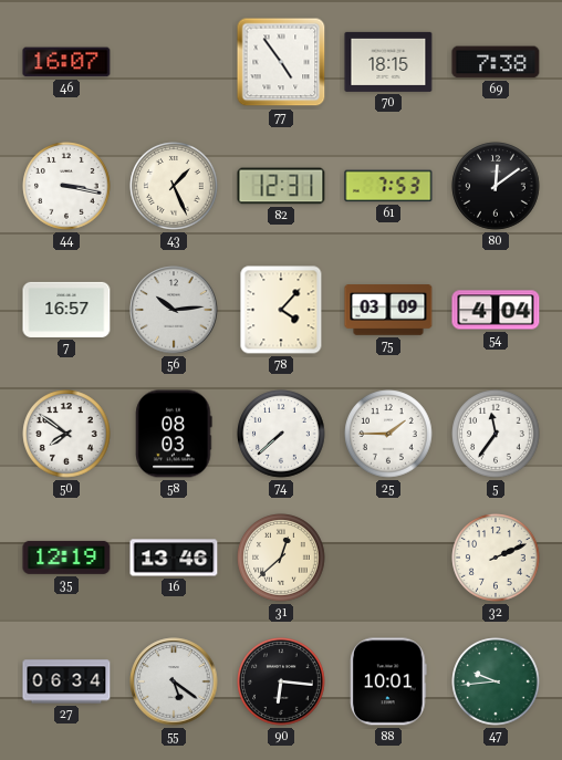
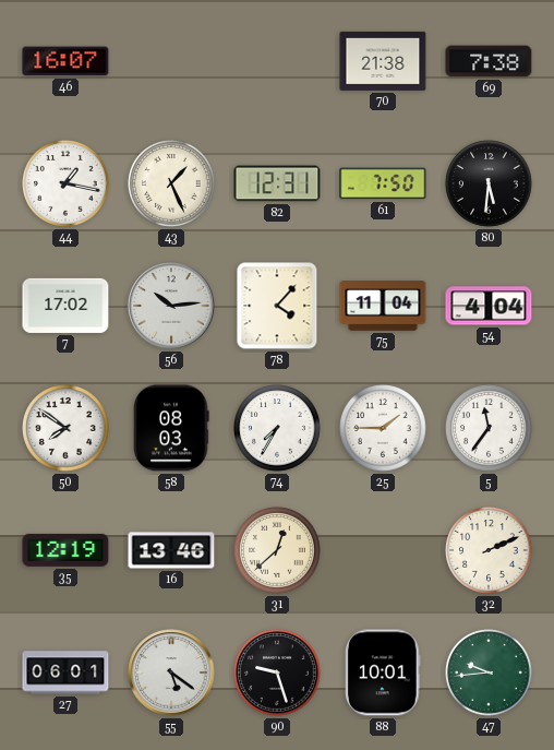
77: 4:54 -> none (281, 62)
70: 18:15 -> 21:38 (383, 61)
44: 3:17 -> 1:17 (65, 183)
61: 7:53 -> 7:50 (383, 183)
80: 12:09 -> 5:31 (489, 183)
7: 16:57 -> 17:02 (65, 306)
75: 03:09 -> 11:04 (383, 306)
74: 7:38 -> 7:35 (277, 428)
27: 06:34 -> 06:01 (65, 672)
90: 6:16 -> 9:27 (277, 672)
